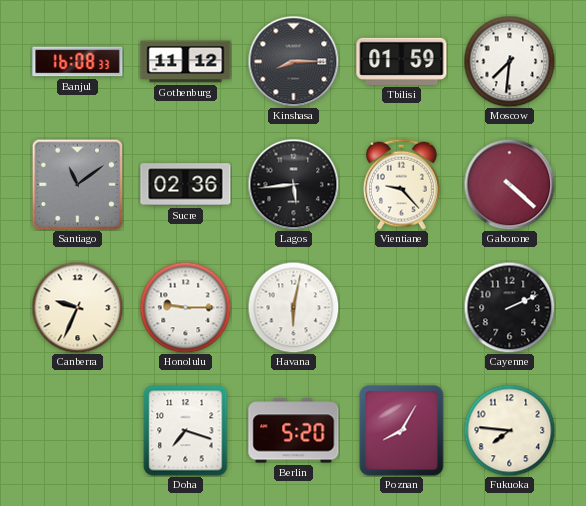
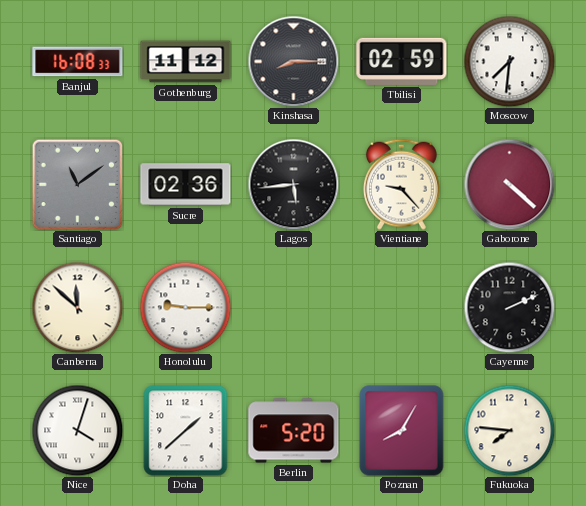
Tbilisi: 01:59 -> 02:59 (402, 61)
Canberra: 9:34 -> 11:52 (77, 307)
Havana: 6:02 -> none (293, 307)
Nice: none -> 4:03 (77, 430)
Doha: 7:18 -> 1:38 (186, 431)
